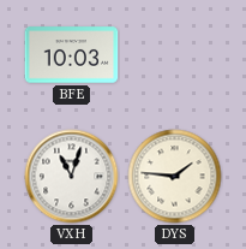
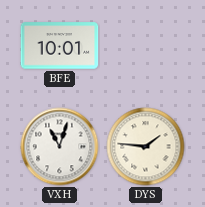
BFE: 10:03 -> 10:01 (60, 46)
